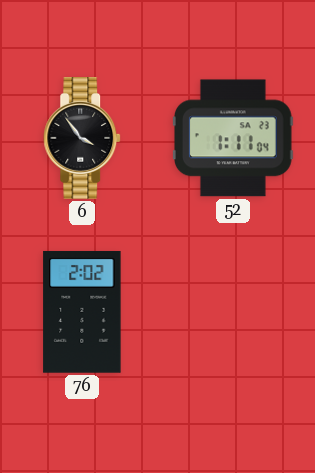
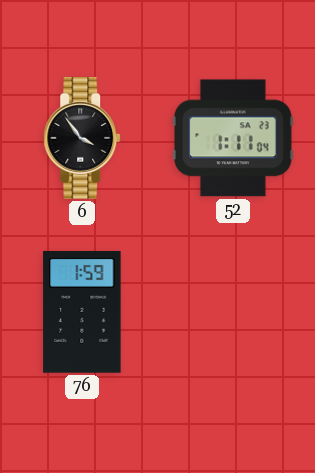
76: 2:02 -> 1:59 (82, 312)
